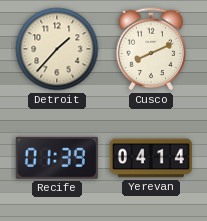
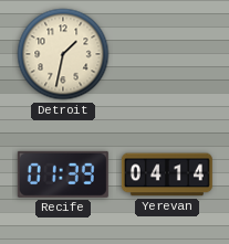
Detroit: 1:37 -> 1:32 (63, 54)
Cusco: 8:11 -> none (151, 49)
